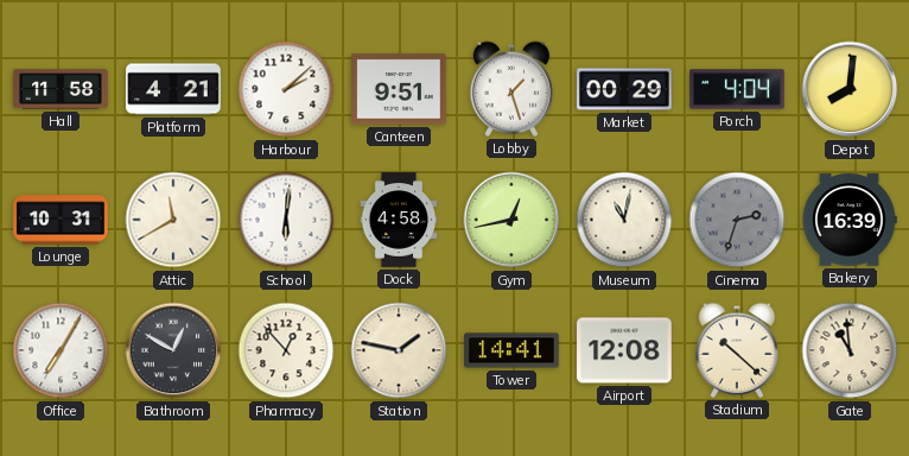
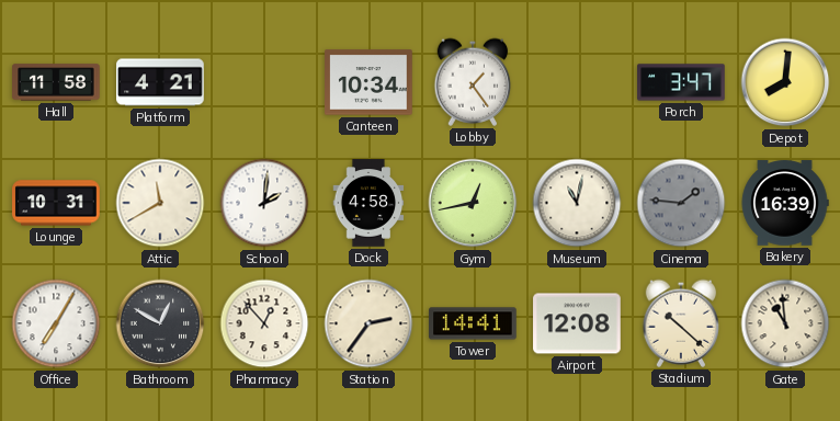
Harbour: 2:08 -> none (286, 89)
Canteen: 9:51 -> 10:34 (368, 82)
Lobby: 1:27 -> 1:24 (473, 82)
Market: 00:29 -> none (624, 89)
Porch: 4:04 -> 3:47 (681, 82)
School: 6:01 -> 2:01 (264, 203)
Cinema: 2:33 -> 1:46 (681, 203)
Station: 1:47 -> 2:36 (368, 323)
